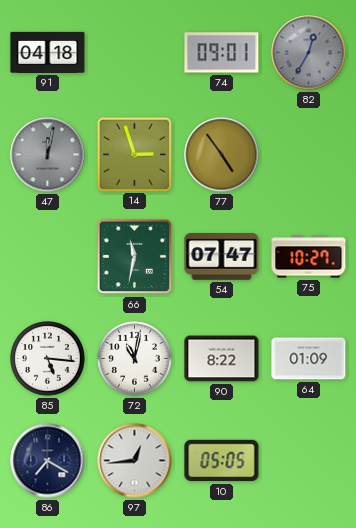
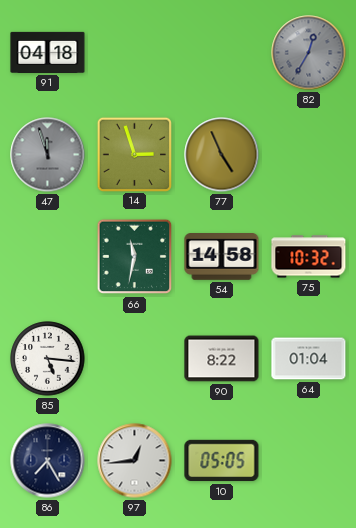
74: 09:01 -> none (222, 53)
47: 12:02 -> 11:57 (48, 155)
77: 4:54 -> 4:56 (222, 155)
54: 07:47 -> 14:58 (222, 257)
75: 10:27 -> 10:32 (309, 257)
72: 11:02 -> none (135, 359)
64: 01:09 -> 01:04 (309, 359)
86: 7:20 -> 7:25 (48, 461)
